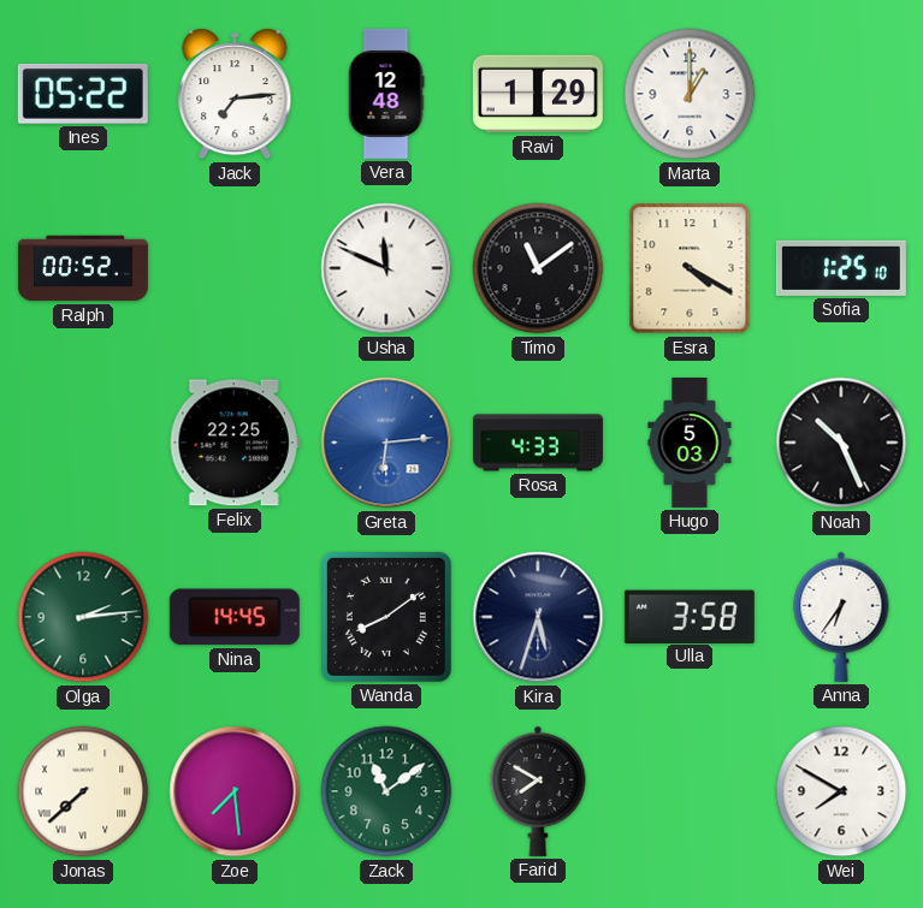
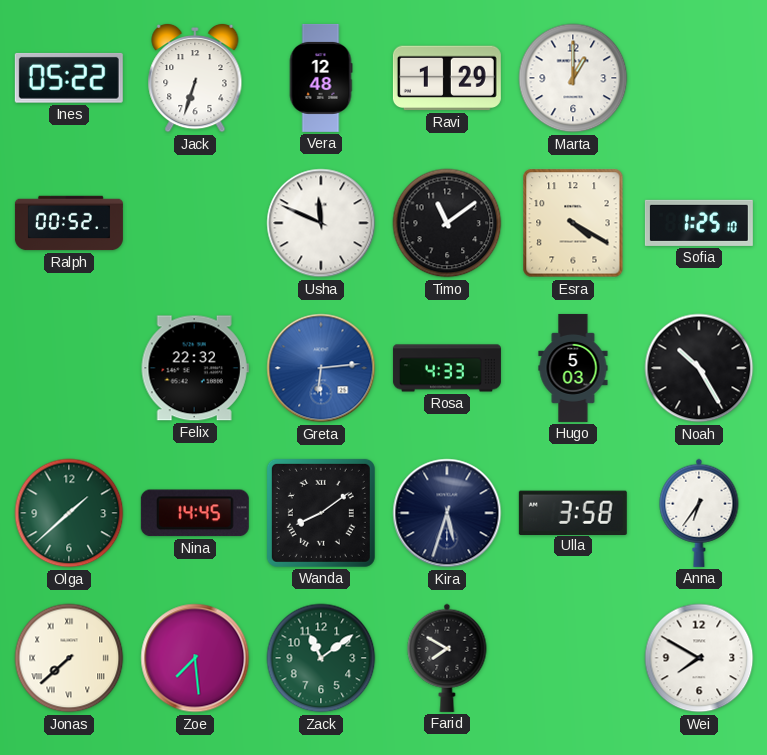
Jack: 7:14 -> 6:33 (195, 78)
Felix: 22:25 -> 22:32 (195, 368)
Noah: 10:26 -> 10:25 (699, 368)
Olga: 2:14 -> 1:38 (69, 513)
